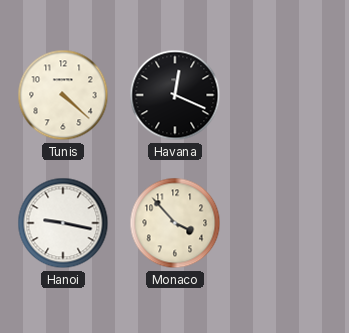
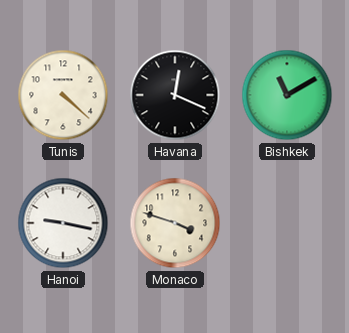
Bishkek: none -> 11:10 (287, 95)
Monaco: 3:53 -> 3:48 (175, 223)
